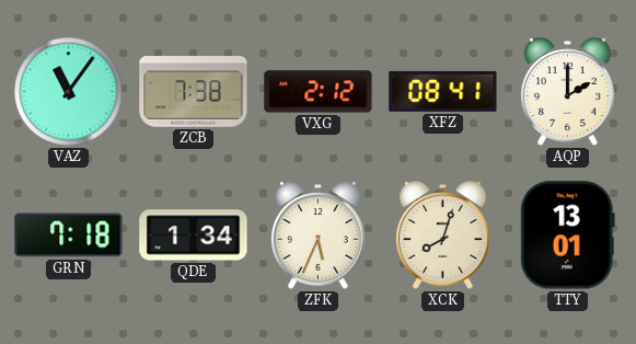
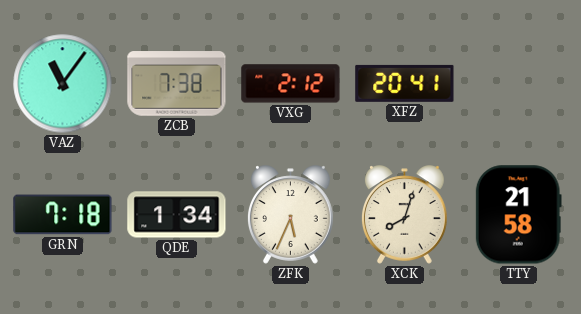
XFZ: 08:41 -> 20:41 (405, 83)
AQP: 2:00 -> none (567, 92)
TTY: 13:01 -> 21:58 (518, 215)
